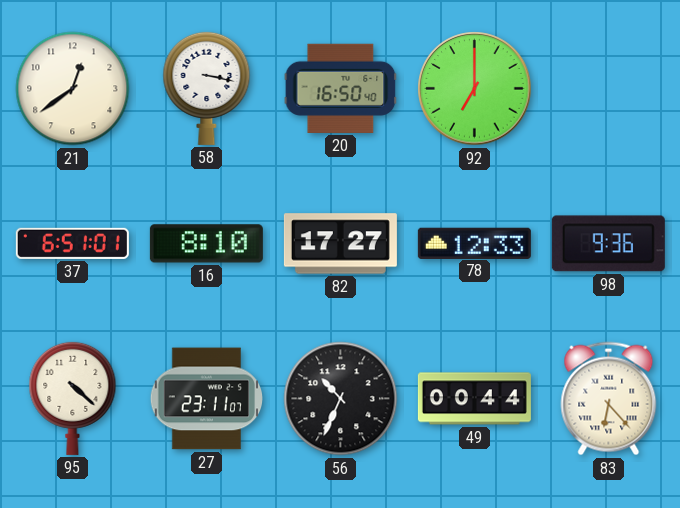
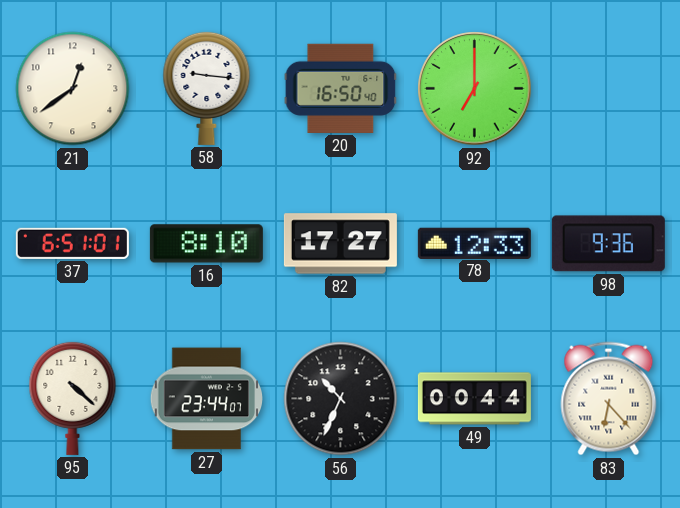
58: 3:17 -> 9:16 (207, 88)
27: 23:11 -> 23:44 (206, 399)
